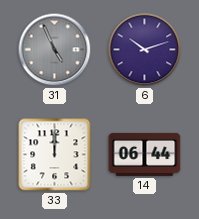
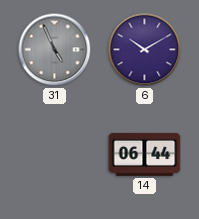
6: 10:12 -> 10:10 (145, 50)
33: 12:00 -> none (55, 155)
